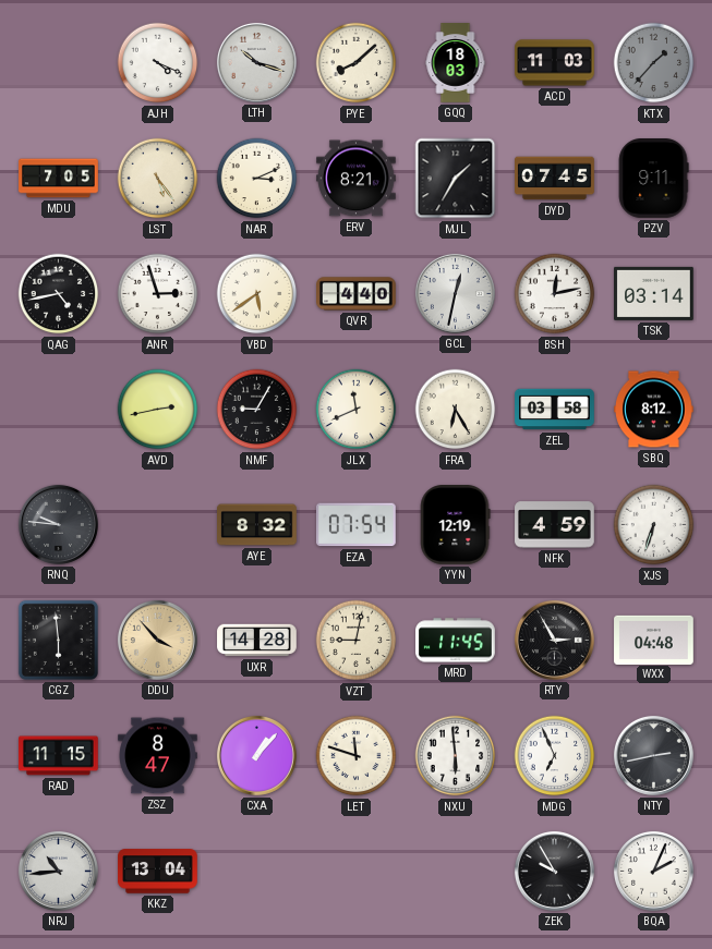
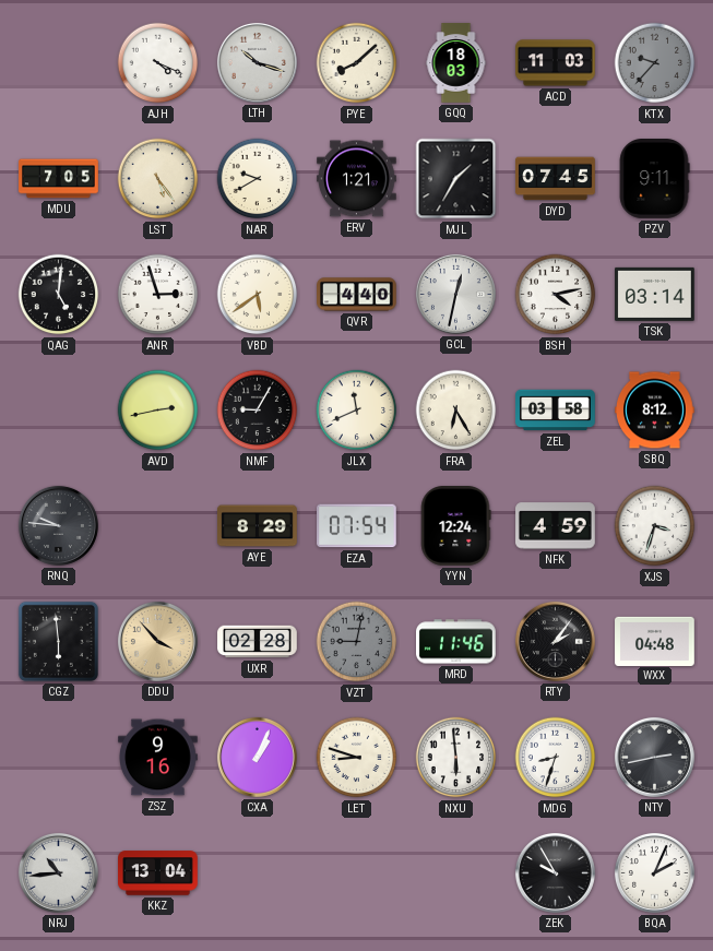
KTX: 1:37 -> 9:37 (655, 63)
NAR: 3:11 -> 9:40 (258, 179)
ERV: 8:21 -> 1:21 (357, 179)
QAG: 4:43 -> 5:01 (59, 295)
BSH: 12:13 -> 4:13 (556, 295)
AYE: 8:32 -> 8:29 (258, 526)
YYN: 12:19 -> 12:24 (455, 526)
XJS: 6:33 -> 3:33 (655, 526)
UXR: 14:28 -> 02:28 (258, 642)
VZT dial: cream -> grey (357, 642)
MRD: 11:45 -> 11:46 (456, 642)
RTY: 2:55 -> 2:06 (555, 641)
RAD: 11:15 -> none (59, 756)
ZSZ: 8:47 -> 9:16 (158, 758)
CXA: 1:07 -> 1:04 (257, 757)
LET: 11:48 -> 8:48 (357, 758)
MDG: 6:56 -> 8:33 (556, 758)
